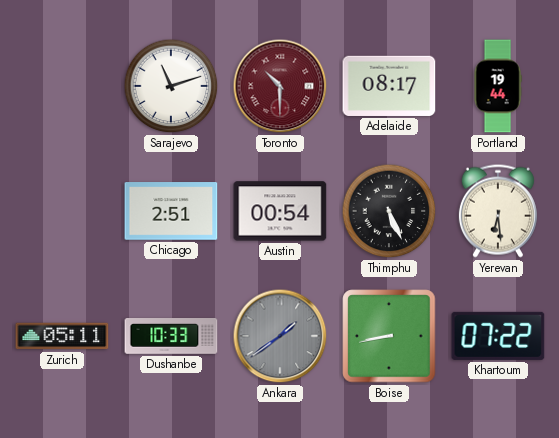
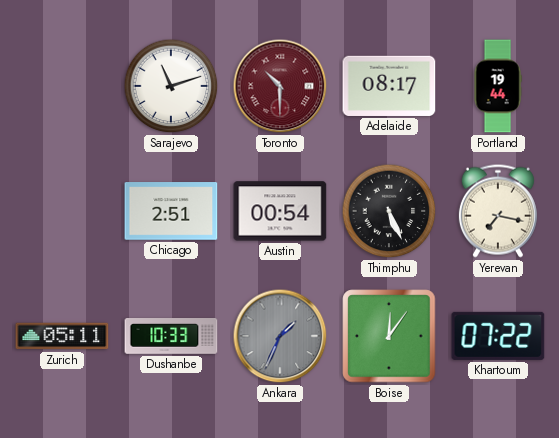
Yerevan: 6:29 -> 7:17 (498, 211)
Ankara: 1:39 -> 1:34 (280, 336)
Boise: 8:43 -> 12:06 (389, 336)
